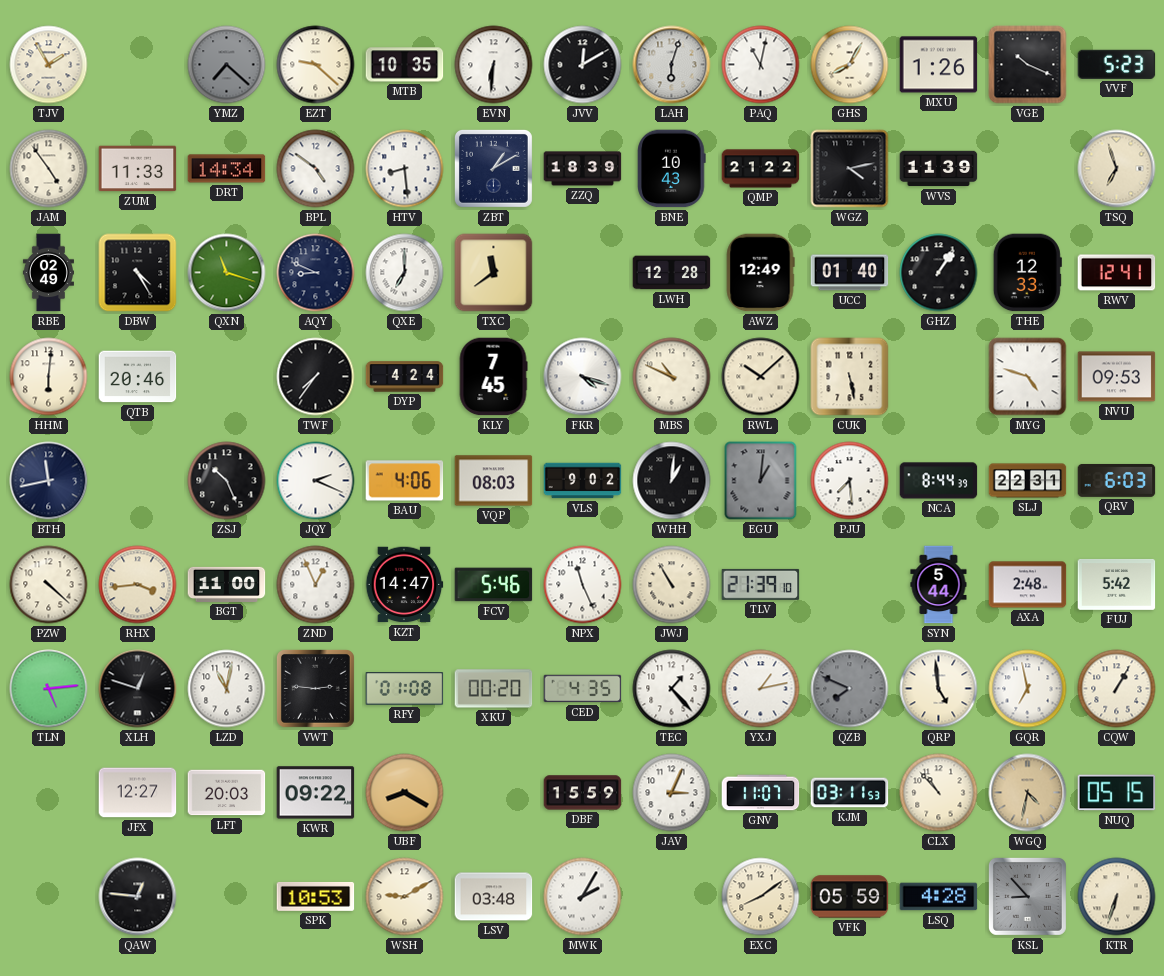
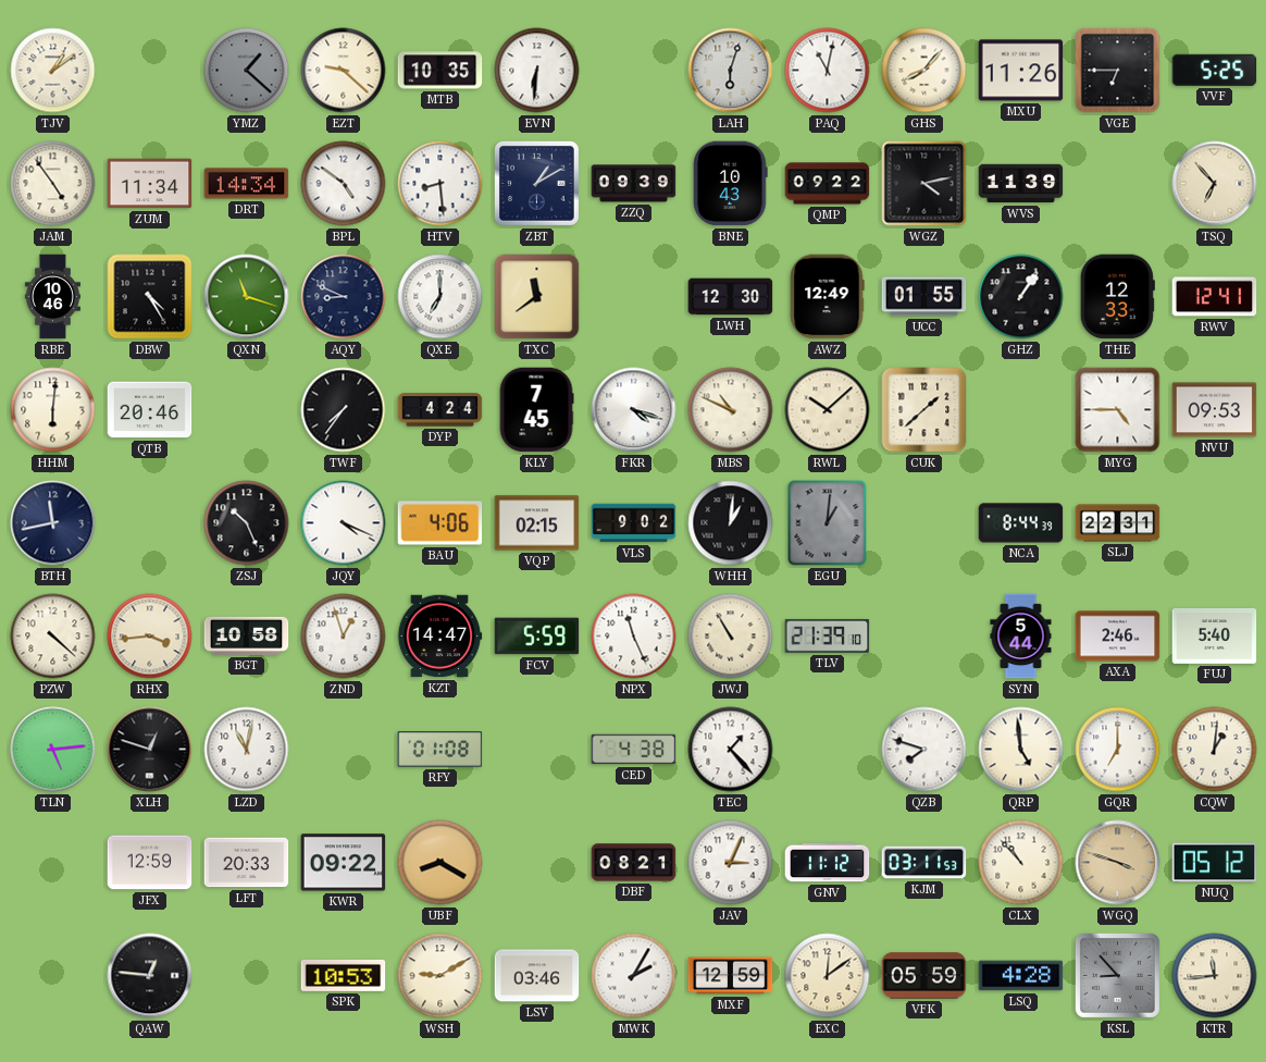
TJV: 1:55 -> 1:09 (53, 71)
YMZ: 7:22 -> 1:22 (247, 71)
JVV: 12:10 -> none (583, 65)
GHS: 8:05 -> 8:07 (924, 71)
MXU: 1:26 -> 11:26 (1021, 71)
VGE: 10:19 -> 6:45 (1118, 71)
VVF: 5:23 -> 5:25 (1215, 70)
ZUM: 11:33 -> 11:34 (150, 184)
ZZQ: 18:39 -> 09:39 (634, 184)
QMP: 21:22 -> 09:22 (828, 184)
TSQ: 6:57 -> 6:53 (1215, 184)
RBE: 02:49 -> 10:46 (52, 297)
LWH: 12:28 -> 12:30 (731, 297)
UCC: 01:40 -> 01:55 (924, 297)
CUK: 5:28 -> 1:38 (924, 410)
MYG: 4:48 -> 4:45 (1118, 410)
JQY: 2:19 -> 4:19 (344, 523)
VQP: 08:03 -> 02:15 (537, 523)
PJU: 7:29 -> none (850, 481)
QRV: 6:03 -> none (1117, 480)
BGT: 11:00 -> 10:58 (247, 635)
ZND: 12:56 -> 12:57 (344, 637)
FCV: 5:46 -> 5:59 (537, 637)
AXA: 2:48 -> 2:46 (1118, 637)
FUJ: 5:42 -> 5:40 (1215, 635)
VWT: 2:46 -> none (315, 688)
XKU: 00:20 -> none (494, 689)
CED: 4:35 -> 4:38 (634, 750)
YXJ: 1:13 -> none (761, 689)
QZB: 7:49 -> 7:48 (924, 750)
QZB dial: grey -> white (924, 750)
GQR: 6:58 -> 7:00 (1118, 750)
CQW: 1:05 -> 1:01 (1215, 750)
JFX: 12:27 -> 12:59 (150, 863)
LFT: 20:03 -> 20:33 (247, 863)
DBF: 15:59 -> 08:21 (634, 863)
GNV: 11:07 -> 11:12 (828, 863)
WGQ: 4:32 -> 3:48 (1118, 863)
NUQ: 05:15 -> 05:12 (1215, 863)
LSV: 03:48 -> 03:46 (537, 976)
MXF: none -> 12:59 (731, 976)
EXC: 8:09 -> 12:09 (828, 976)
KTR: 6:33 -> 11:44 (1215, 976)
